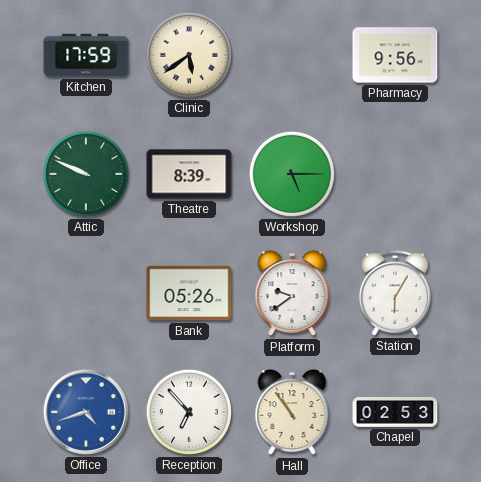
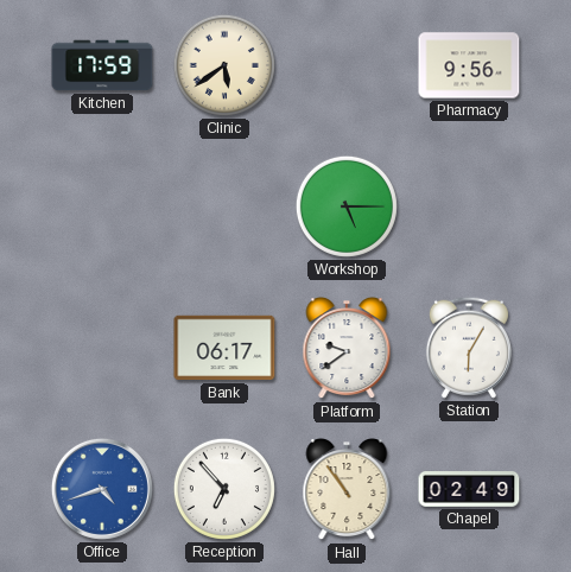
Attic: 9:49 -> none (86, 174)
Theatre: 8:39 -> none (189, 174)
Bank: 05:26 -> 06:17 (224, 348)
Chapel: 02:53 -> 02:49 (469, 490)
